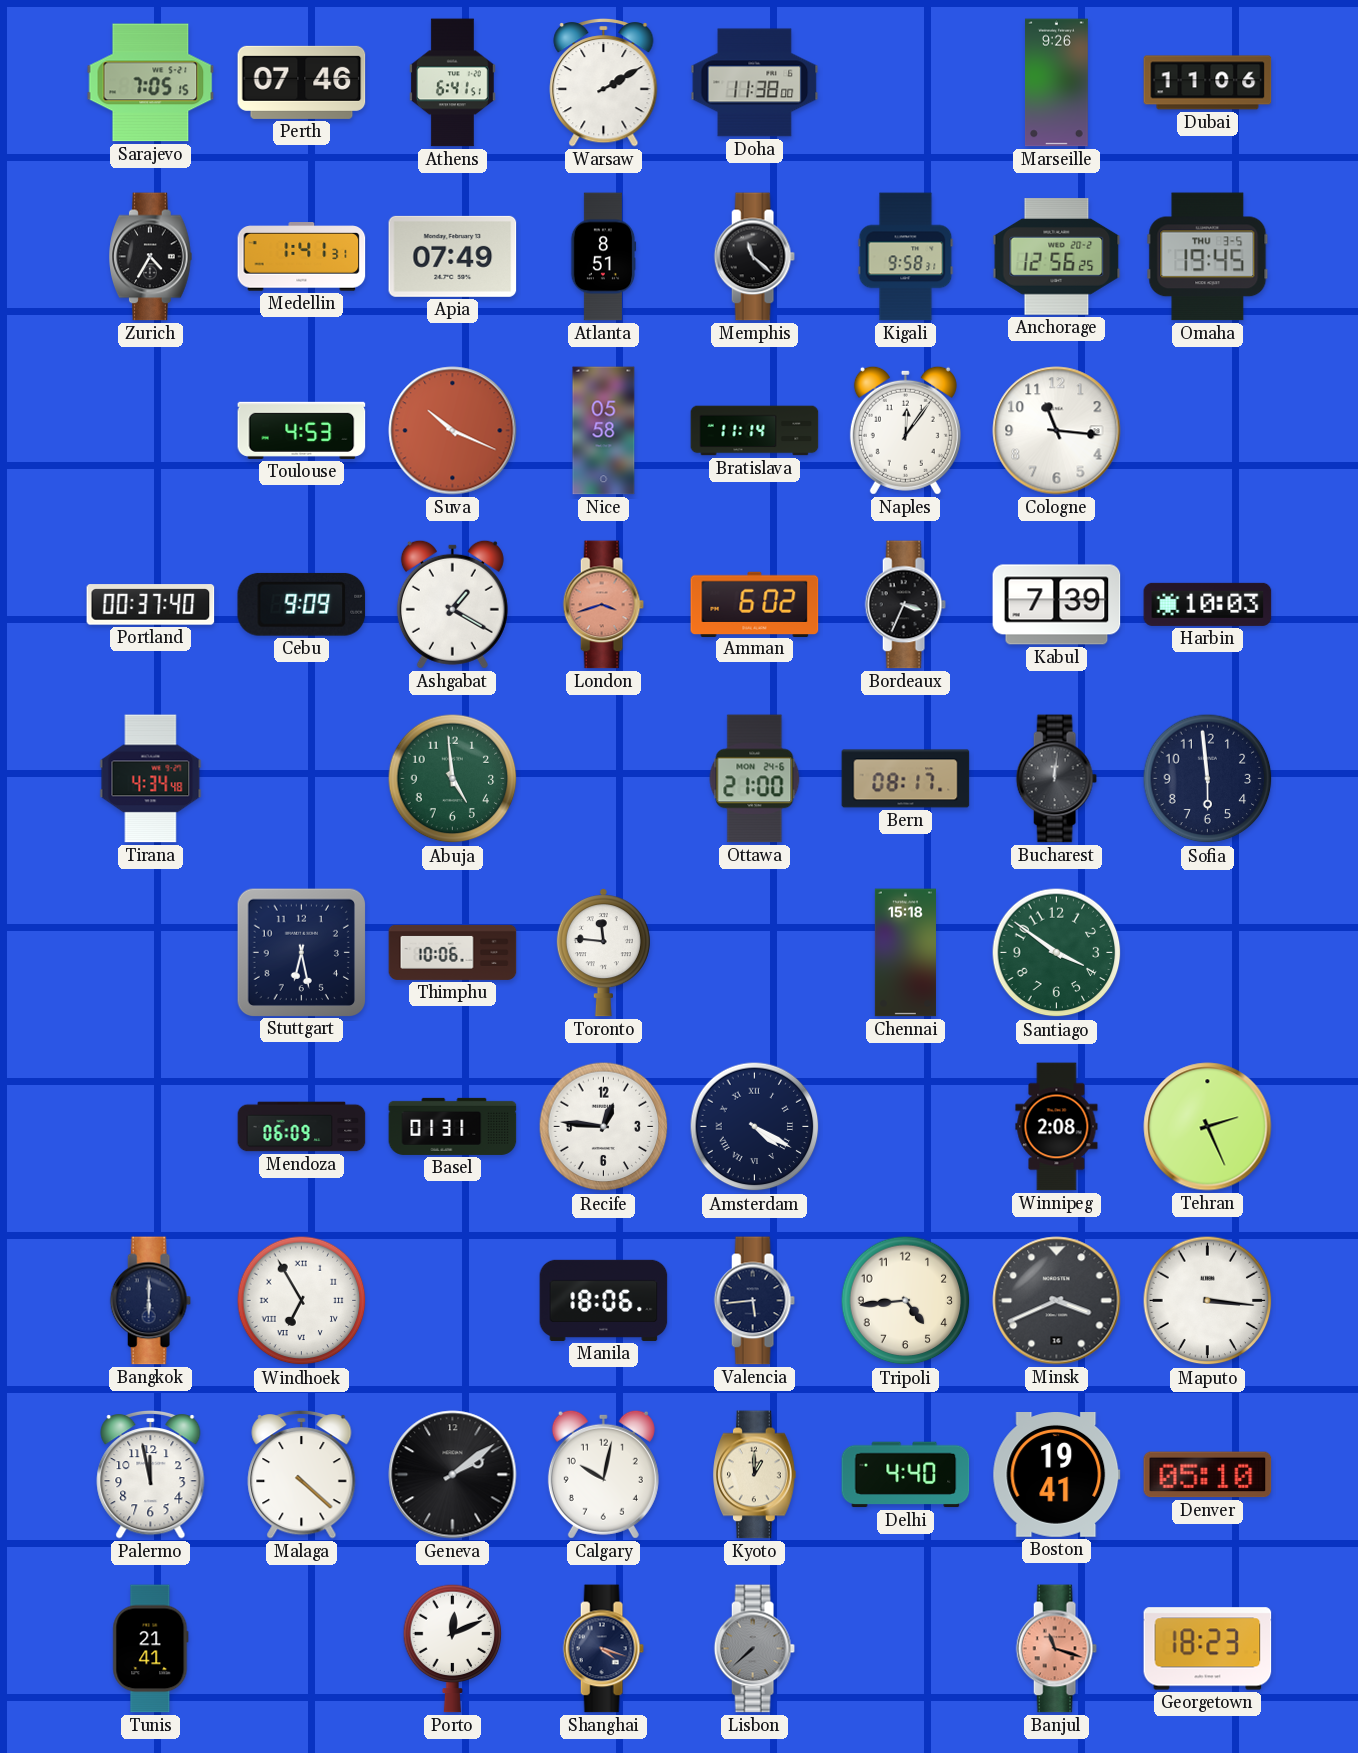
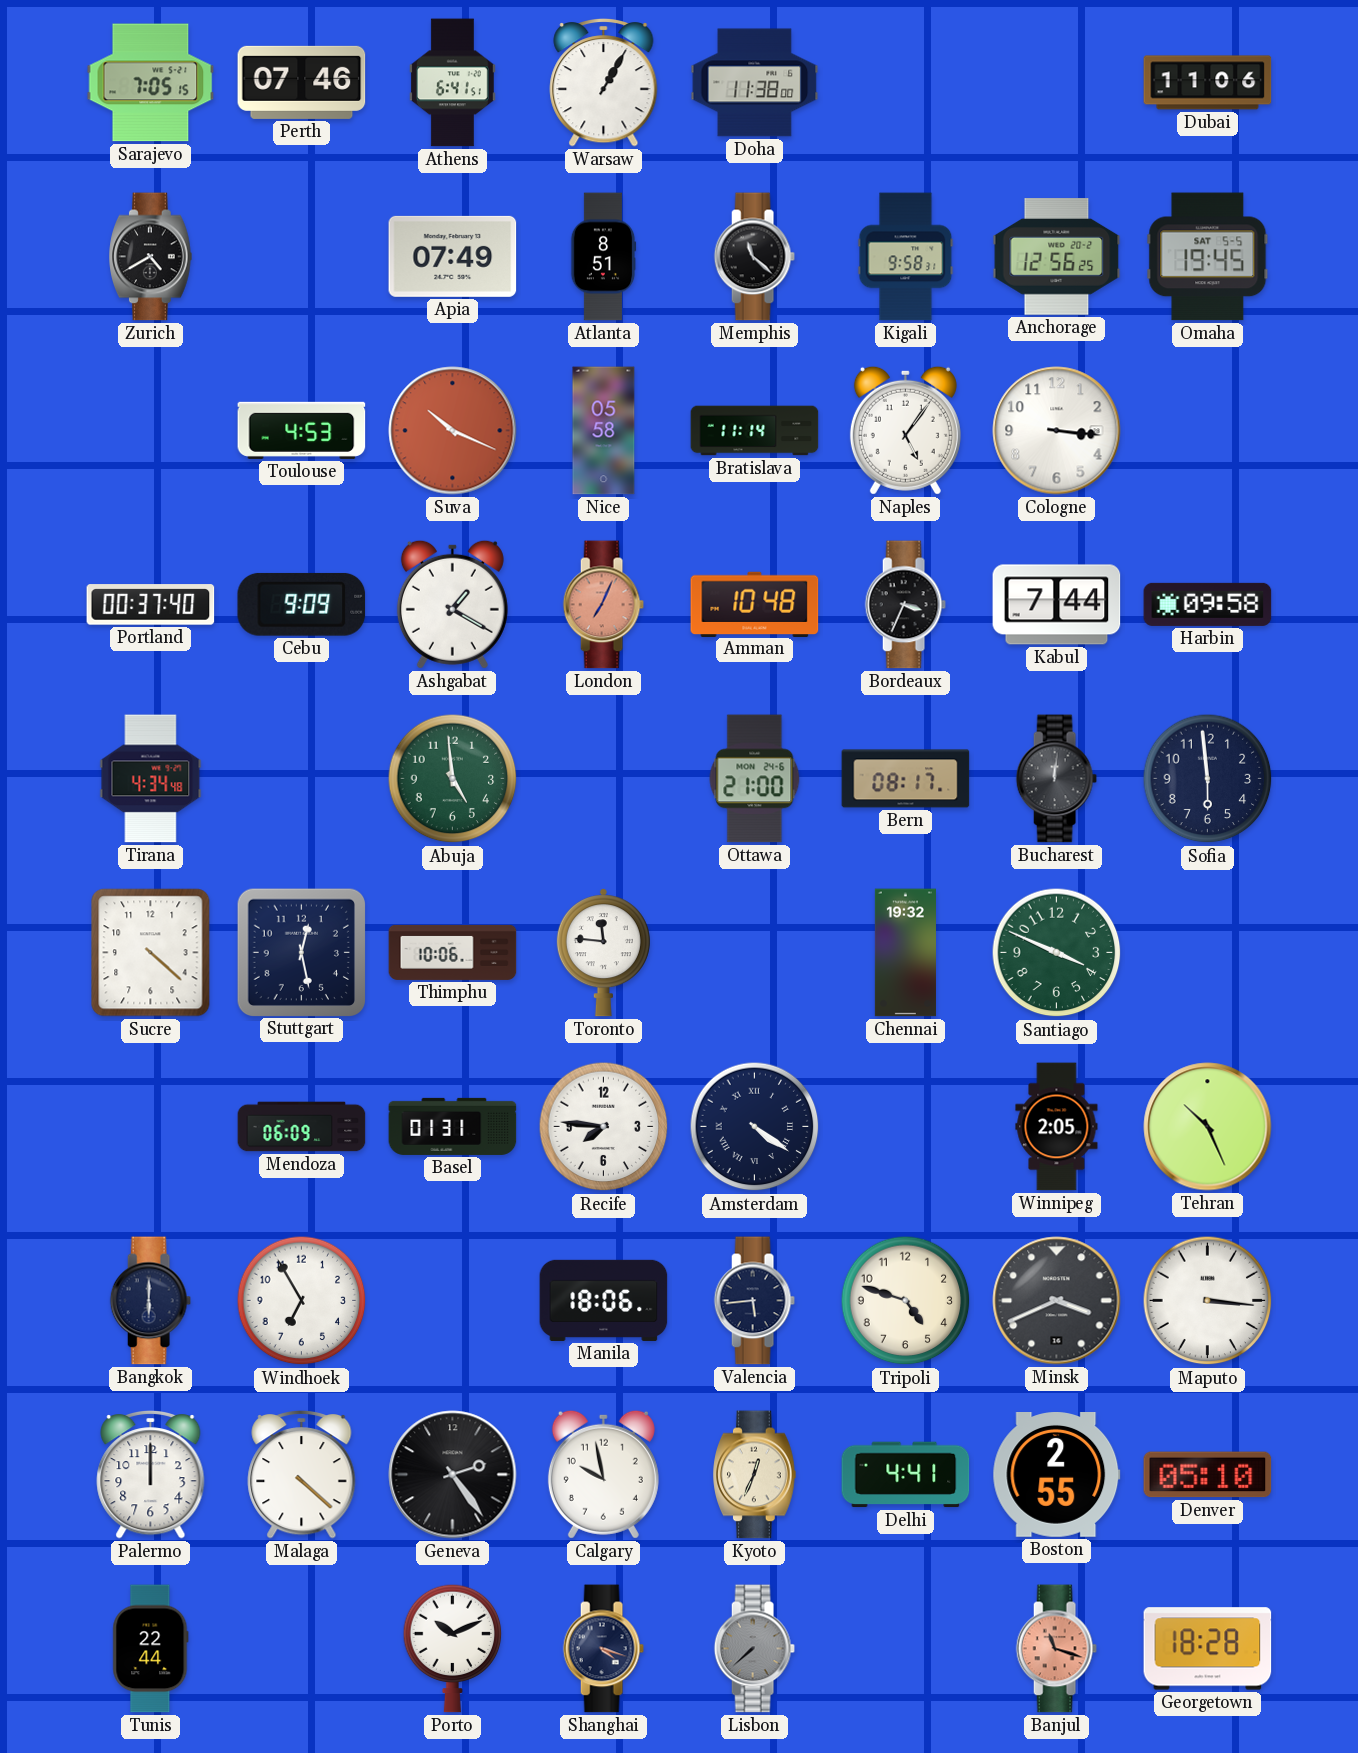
Warsaw: 2:10 -> 1:05 (604, 83)
Marseille: 9:26 -> none (1056, 83)
Zurich: 4:35 -> 4:40 (151, 257)
Medellin: 1:41 -> none (302, 257)
Omaha date: THU 3-5 -> SAT 5-5 (1208, 257)
Naples: 12:06 -> 5:06 (905, 430)
Cologne: 11:16 -> 3:16 (1057, 431)
London: 3:42 -> 7:04 (603, 605)
Amman: 6:02 -> 10:48 (755, 604)
Kabul: 7:39 -> 7:44 (1057, 605)
Harbin: 10:03 -> 09:58 (1208, 604)
Sucre: none -> 4:22 (151, 953)
Stuttgart: 6:28 -> 12:28 (301, 952)
Chennai: 15:18 -> 19:32 (905, 953)
Santiago: 3:51 -> 3:49 (1057, 953)
Recife: 12:46 -> 7:46 (604, 1127)
Amsterdam: 4:20 -> 4:21 (755, 1127)
Winnipeg: 2:08 -> 2:05 (1057, 1127)
Tehran: 2:26 -> 10:26 (1208, 1127)
Windhoek numerals: Roman -> Arabic (302, 1301)
Tripoli: 4:44 -> 4:48 (906, 1301)
Palermo: 11:58 -> 12:00 (151, 1475)
Geneva: 2:09 -> 2:24 (453, 1475)
Calgary: 10:02 -> 9:58 (603, 1474)
Kyoto: 1:00 -> 12:34 (755, 1475)
Delhi: 4:40 -> 4:41 (906, 1475)
Boston: 19:41 -> 2:55 (1057, 1475)
Tunis: 21:41 -> 22:44 (151, 1649)
Porto: 12:11 -> 10:11 (453, 1648)
Georgetown: 18:23 -> 18:28 (1208, 1649)
